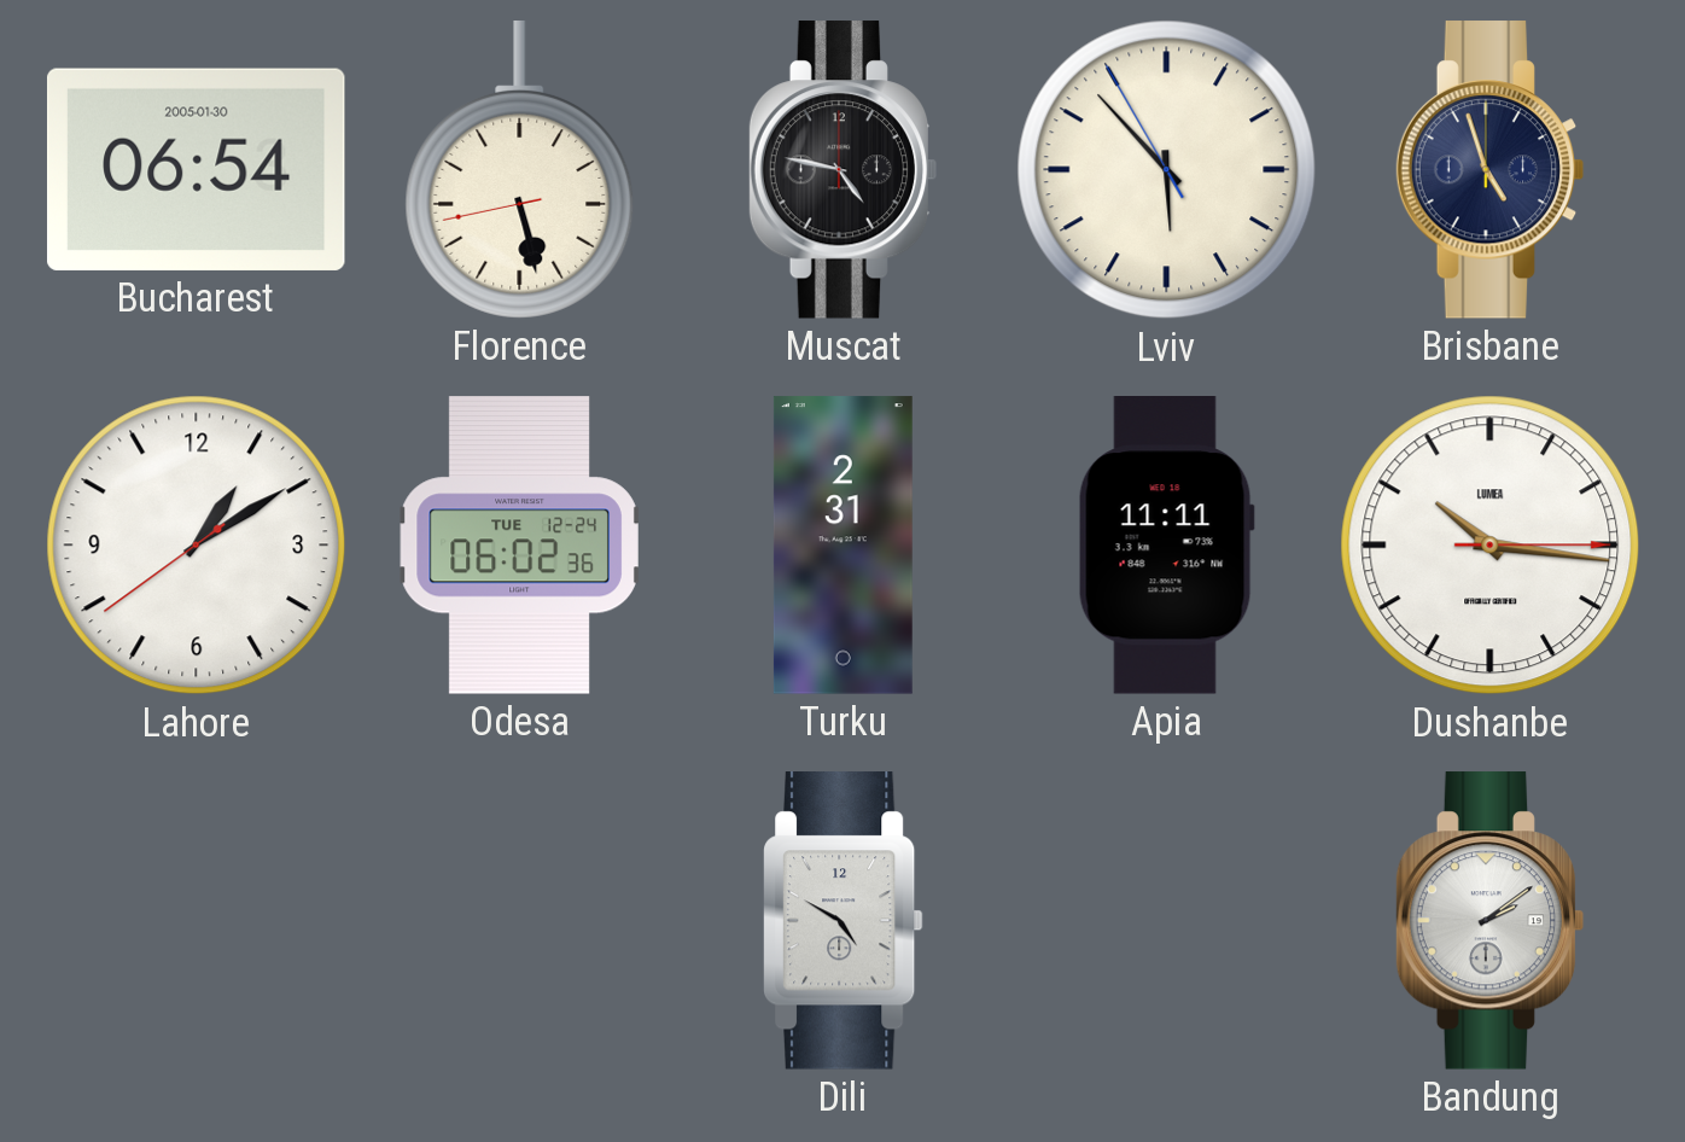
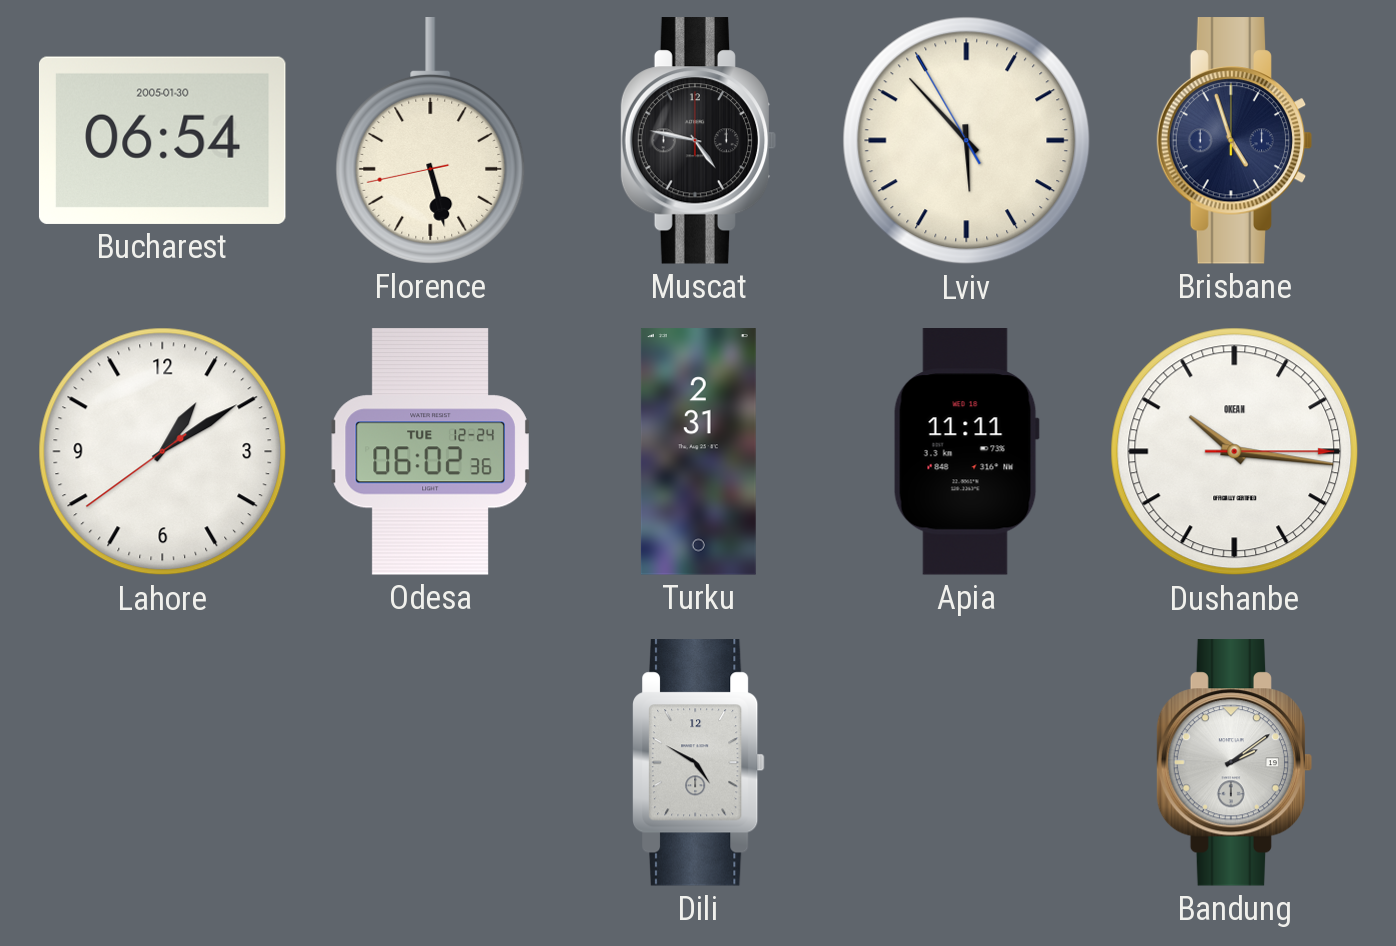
Dushanbe brand: LUMEA -> OKEAN (1235, 452)
